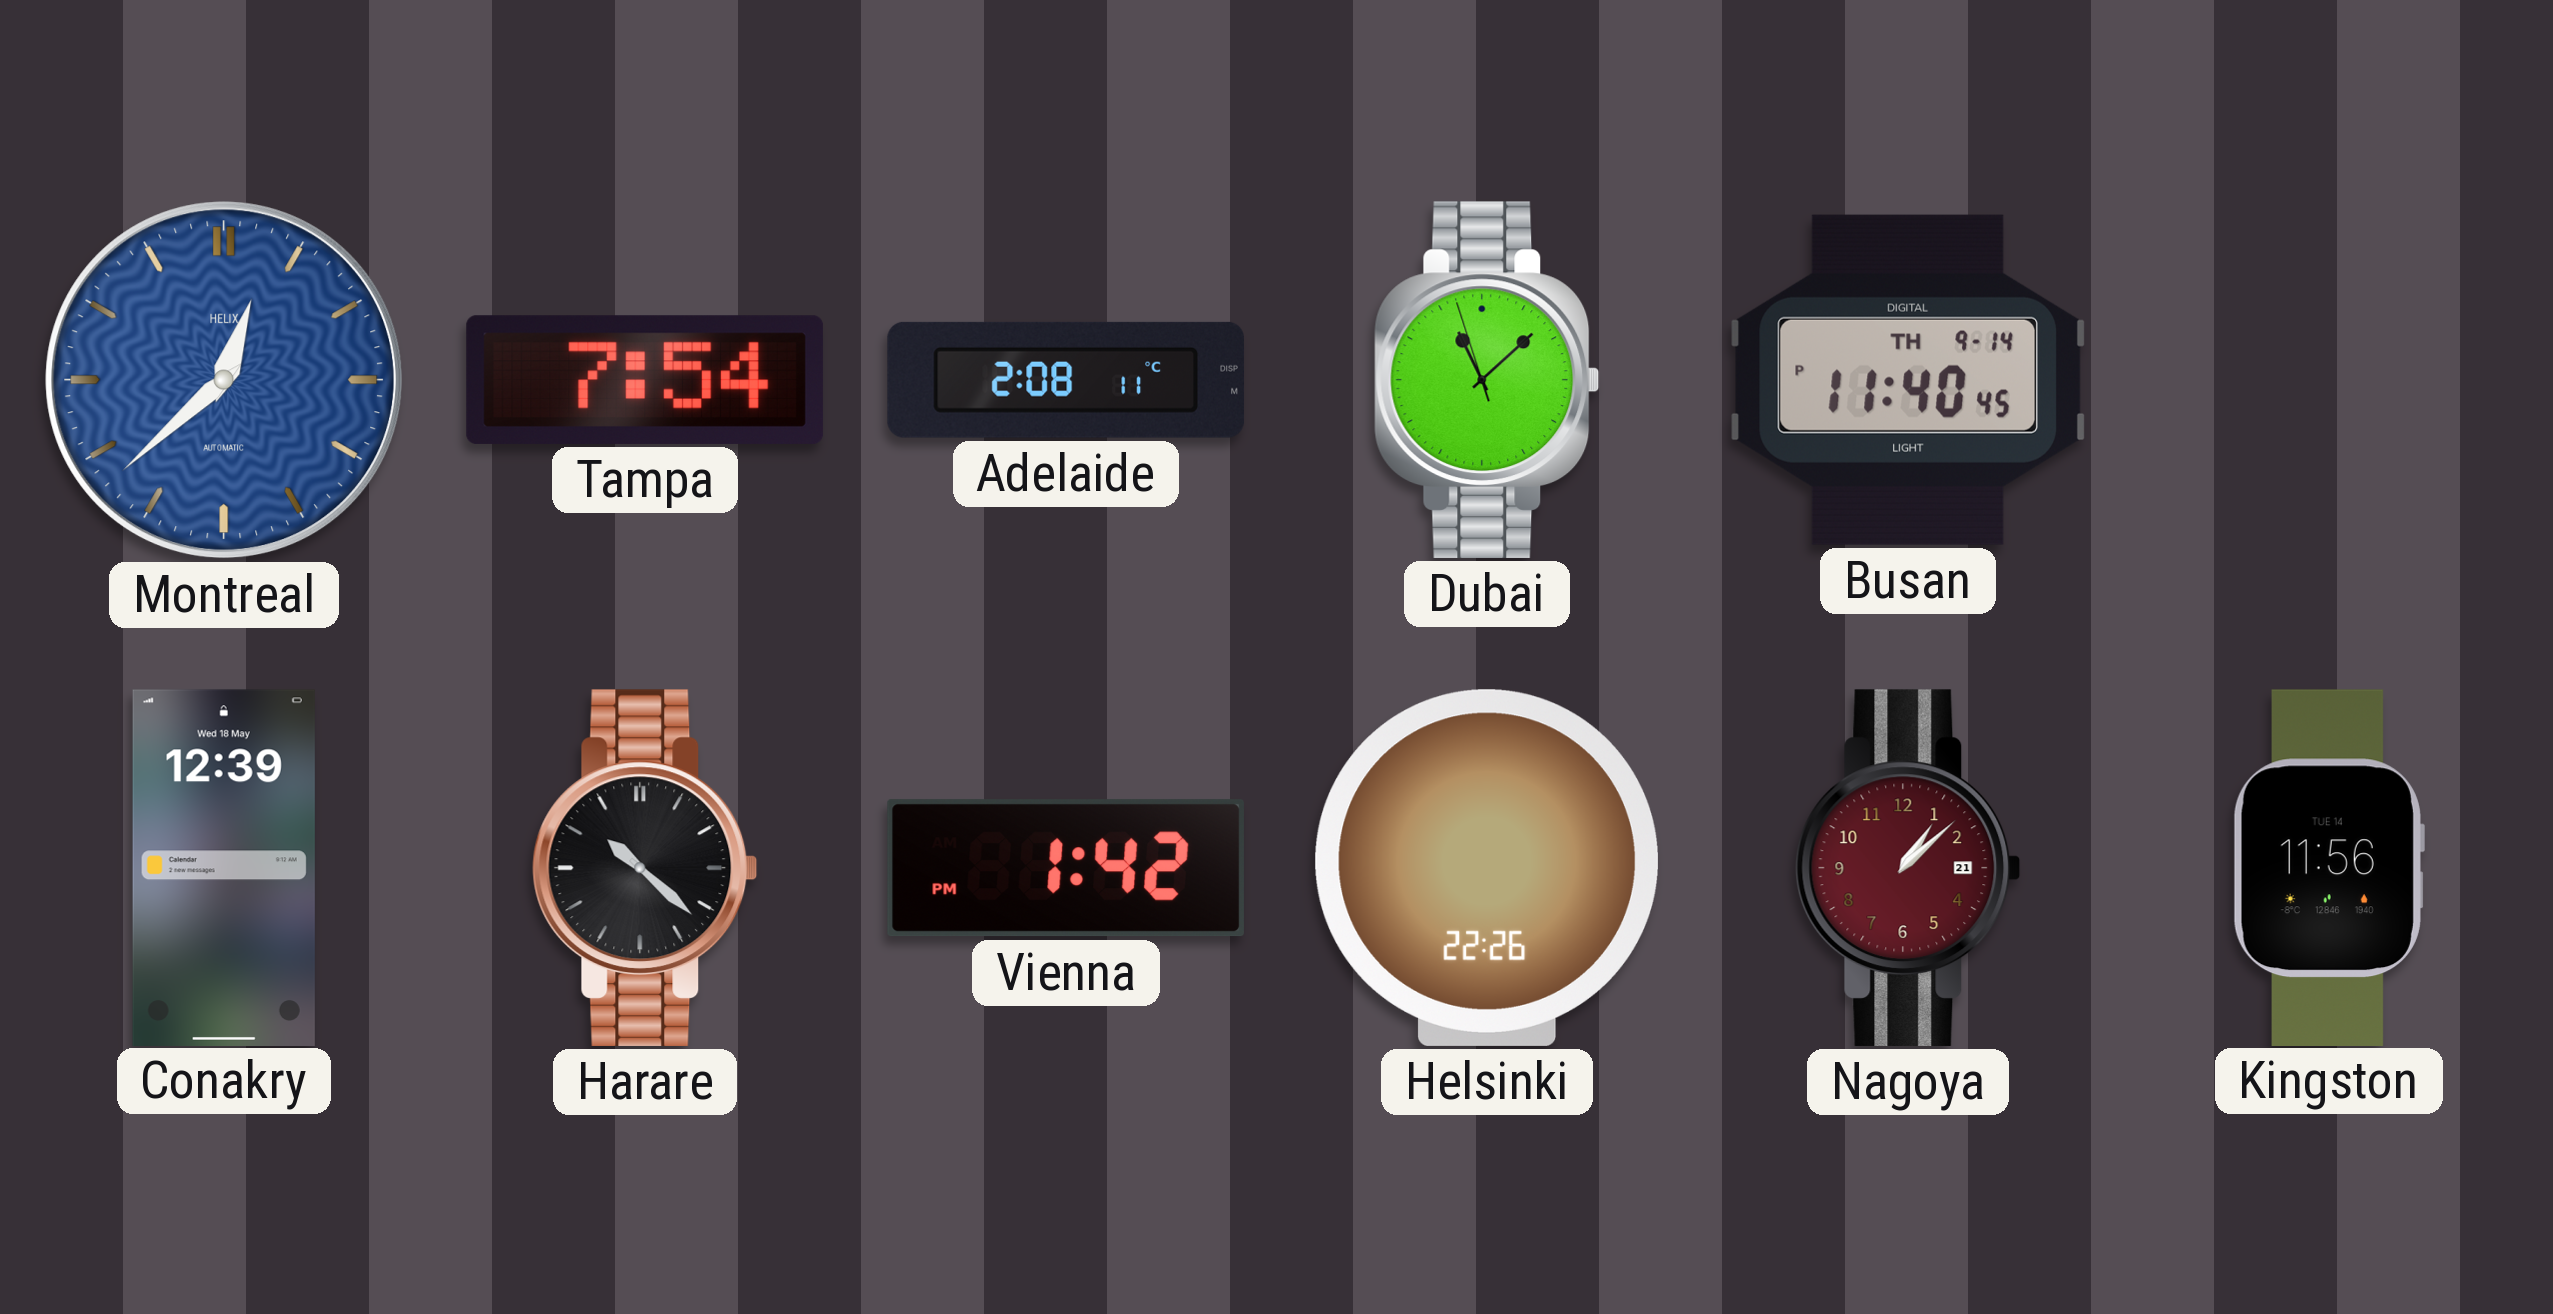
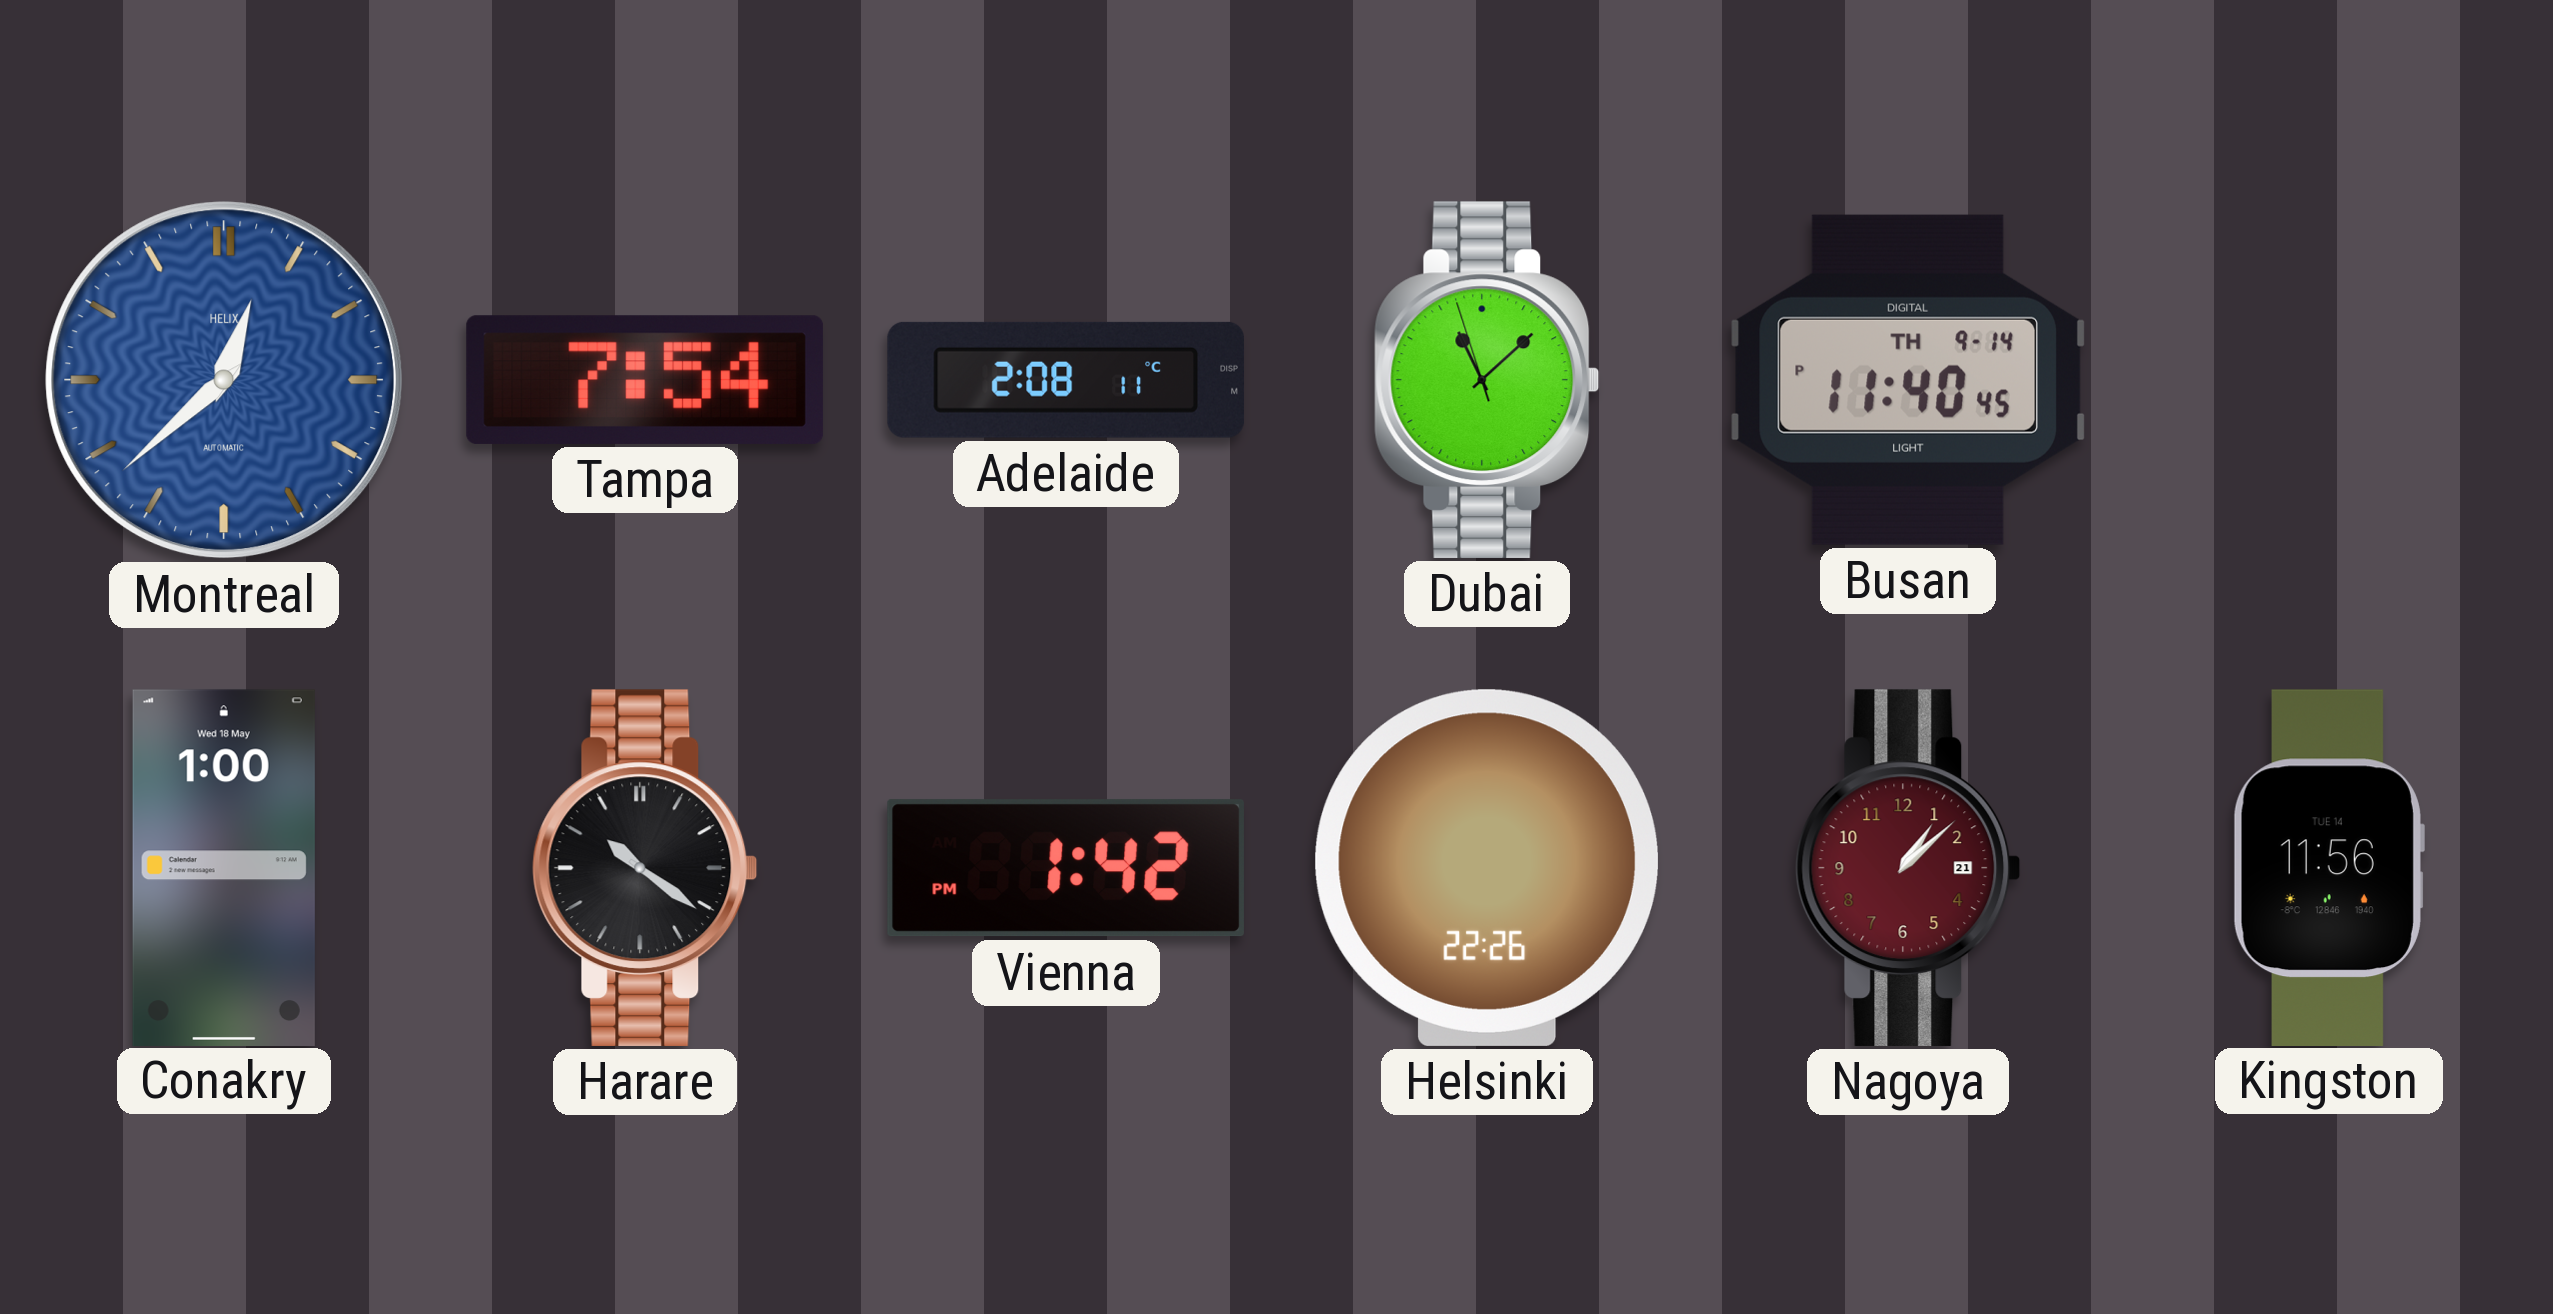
Conakry: 12:39 -> 1:00 (224, 867)
Harare: 10:22 -> 10:21 (645, 868)
